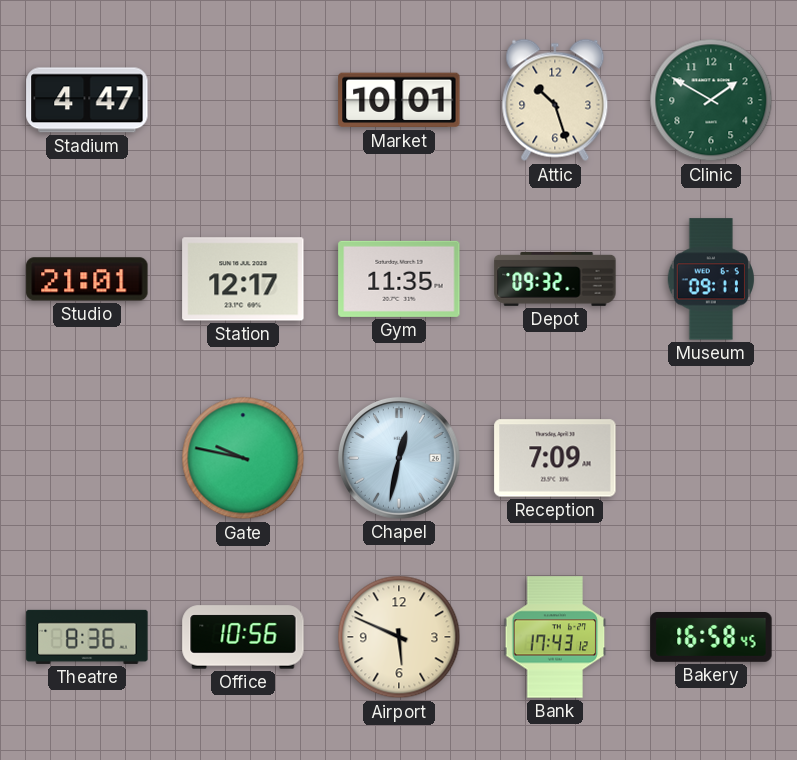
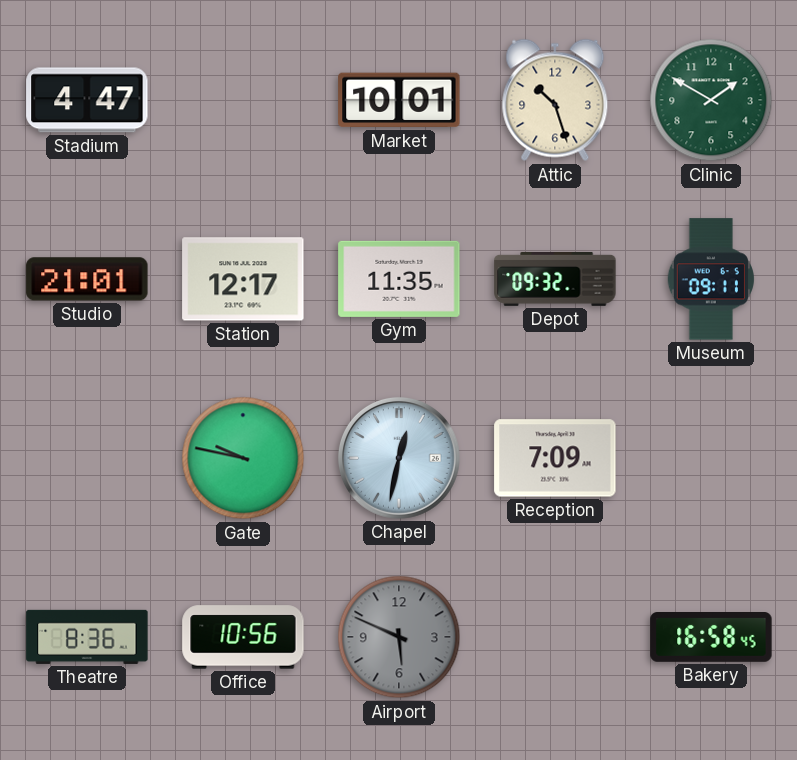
Airport dial: cream -> grey (399, 637)
Bank: 17:43 -> none (555, 637)
